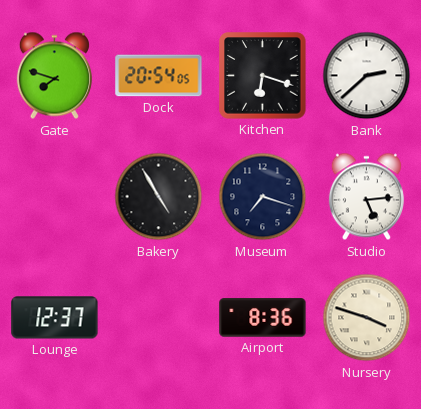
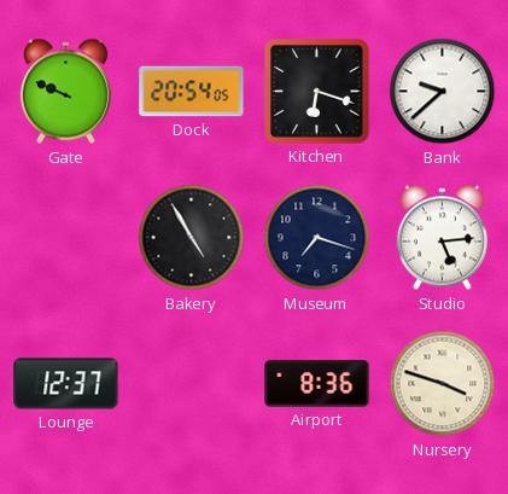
Gate: 7:48 -> 9:49 (65, 92)
Bank: 2:38 -> 9:38 (443, 92)
